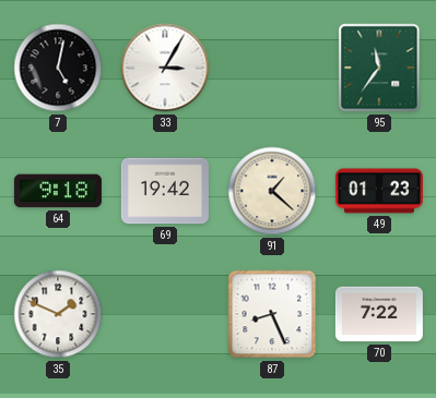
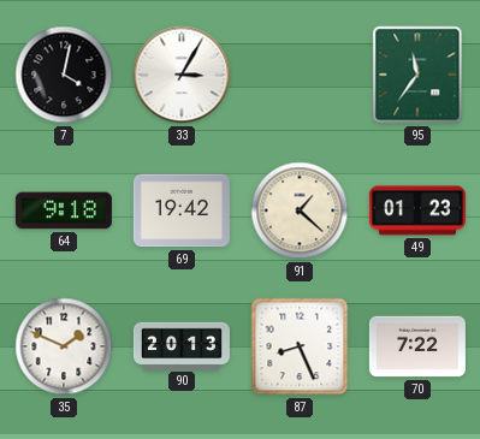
7: 5:02 -> 4:02 (64, 75)
90: none -> 20:13 (182, 345)
